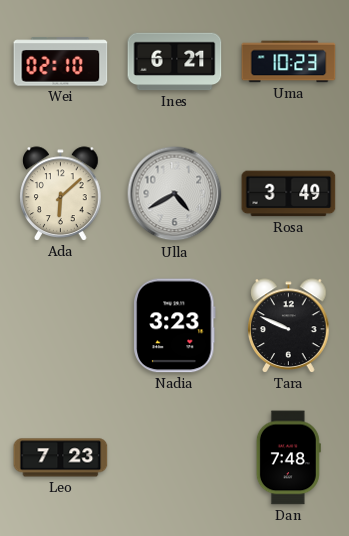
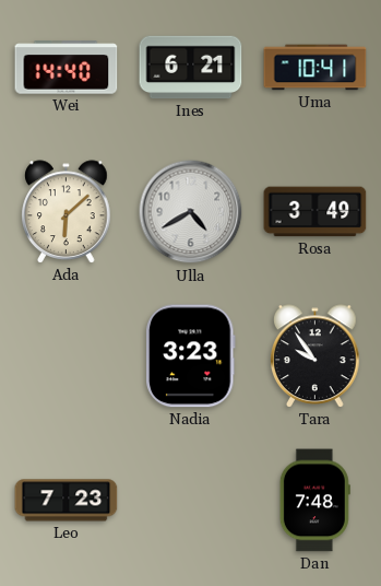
Wei: 02:10 -> 14:40 (67, 68)
Uma: 10:23 -> 10:41 (315, 68)
Tara: 9:49 -> 9:54 (315, 356)
